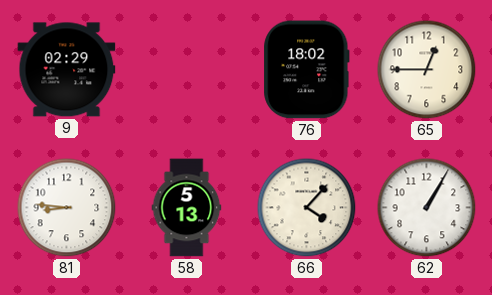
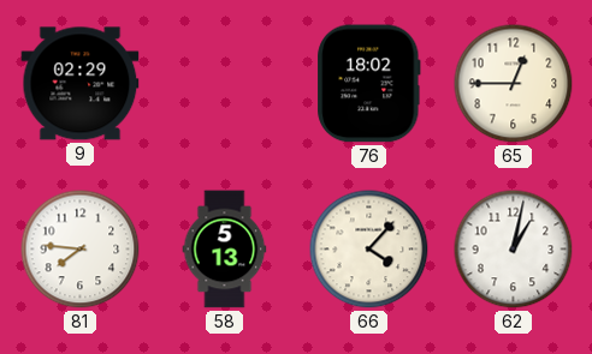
81: 8:46 -> 7:46 (81, 250)
62: 1:05 -> 1:02 (514, 250)
